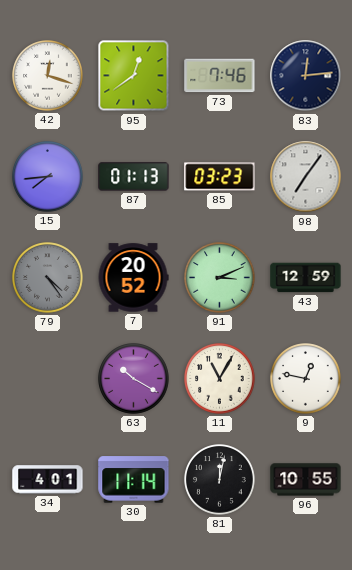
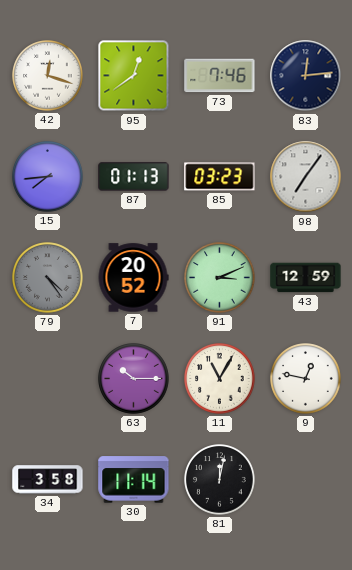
63: 10:20 -> 10:15 (134, 379)
34: 4:01 -> 3:58 (48, 480)
96: 10:55 -> none (306, 480)
